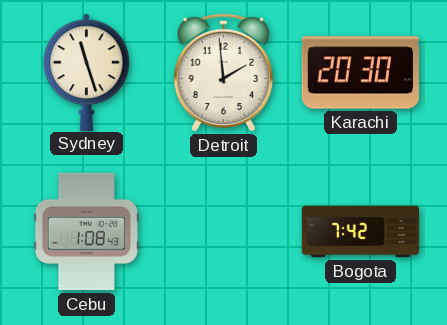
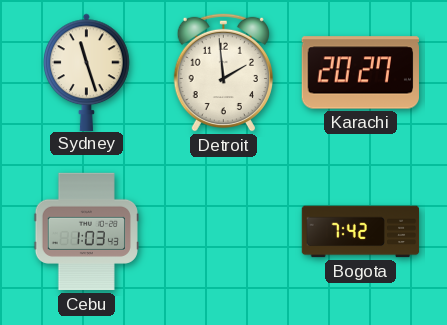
Karachi: 20:30 -> 20:27 (360, 73)
Cebu: 1:08 -> 1:03 (86, 232)
